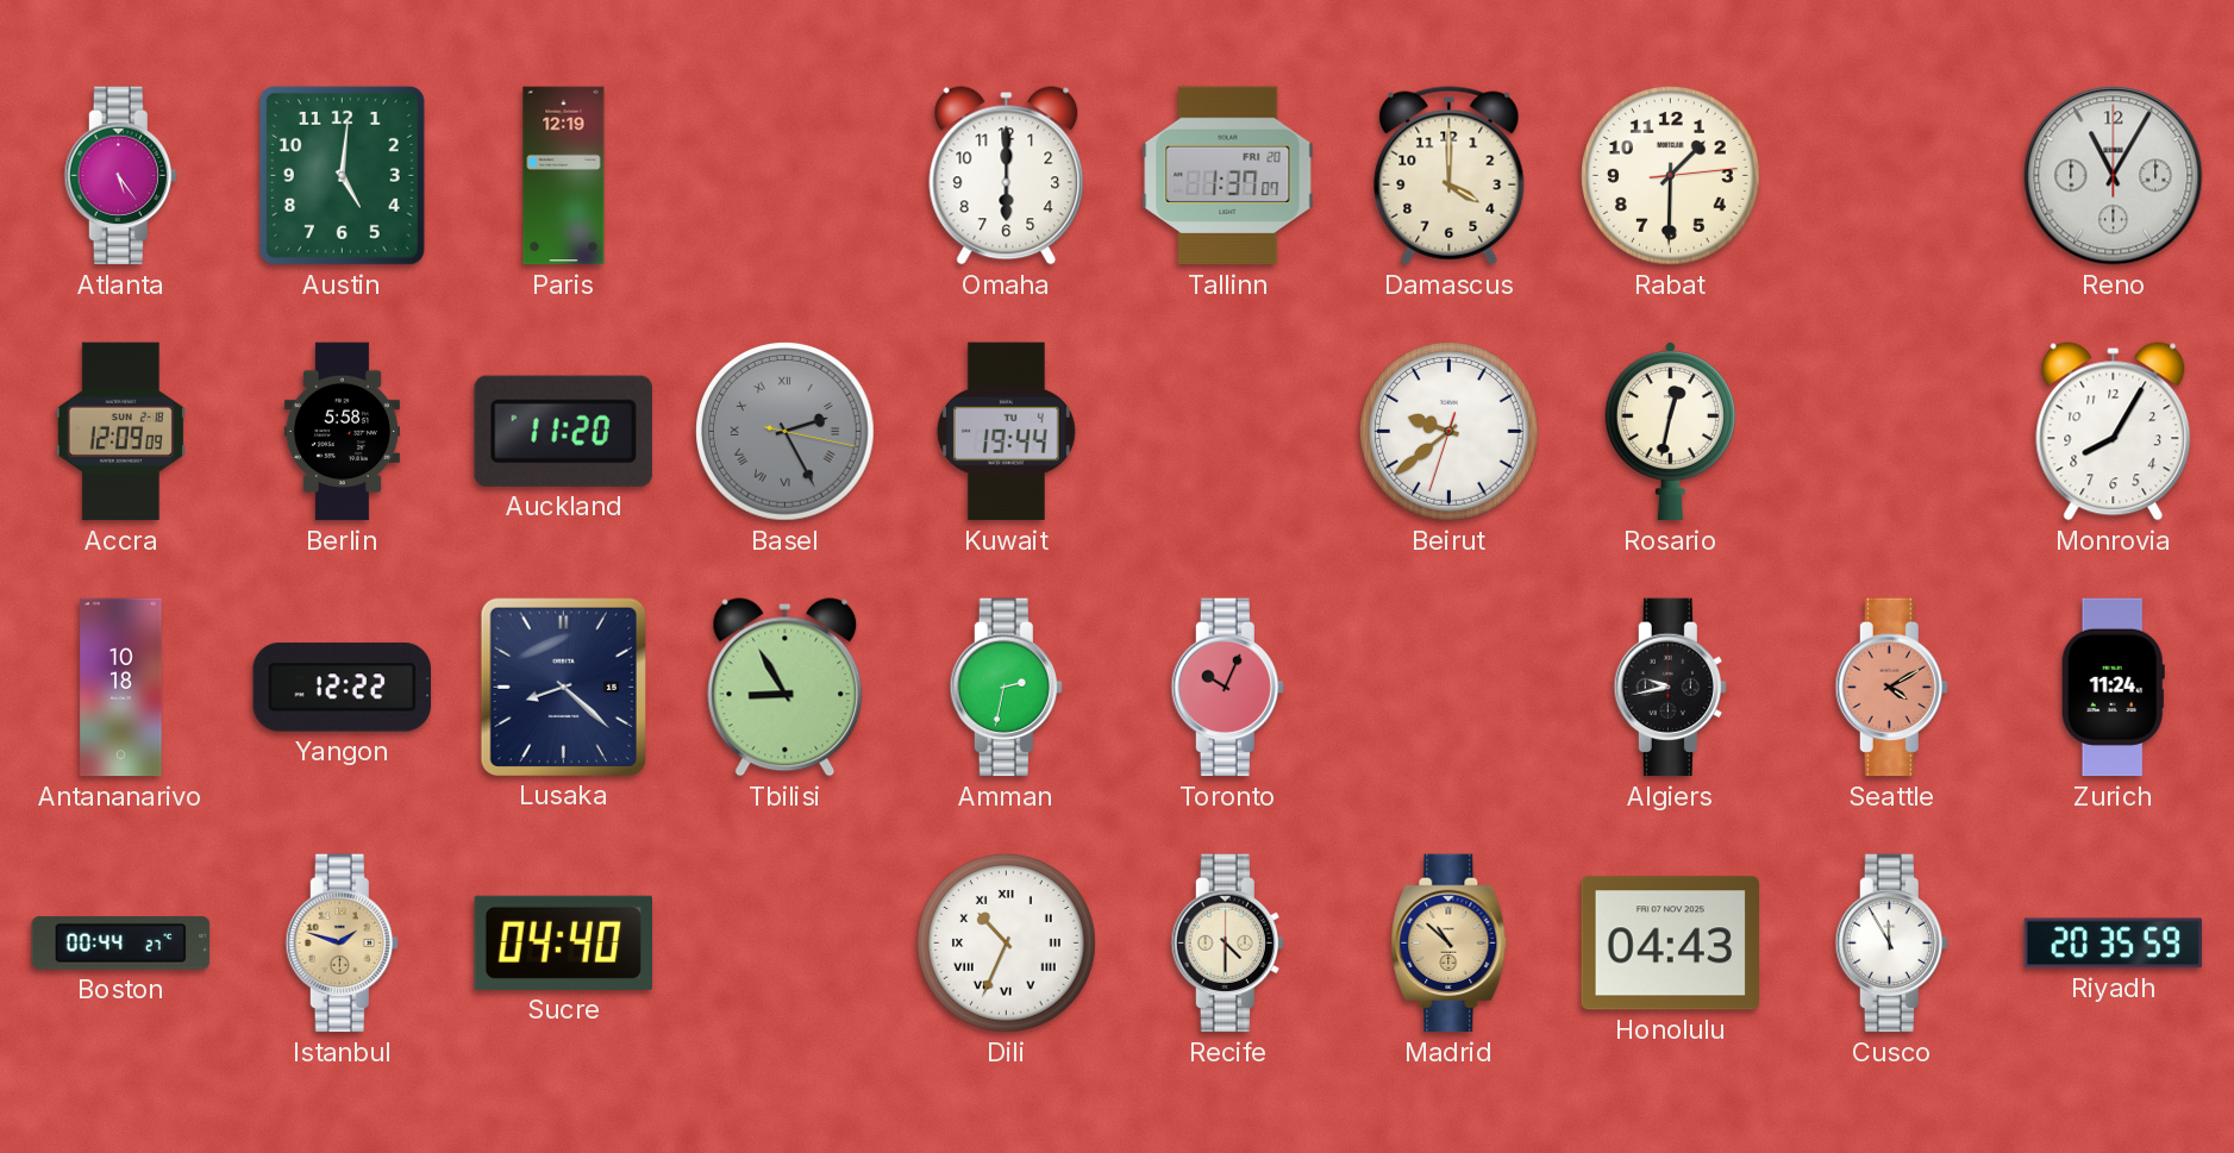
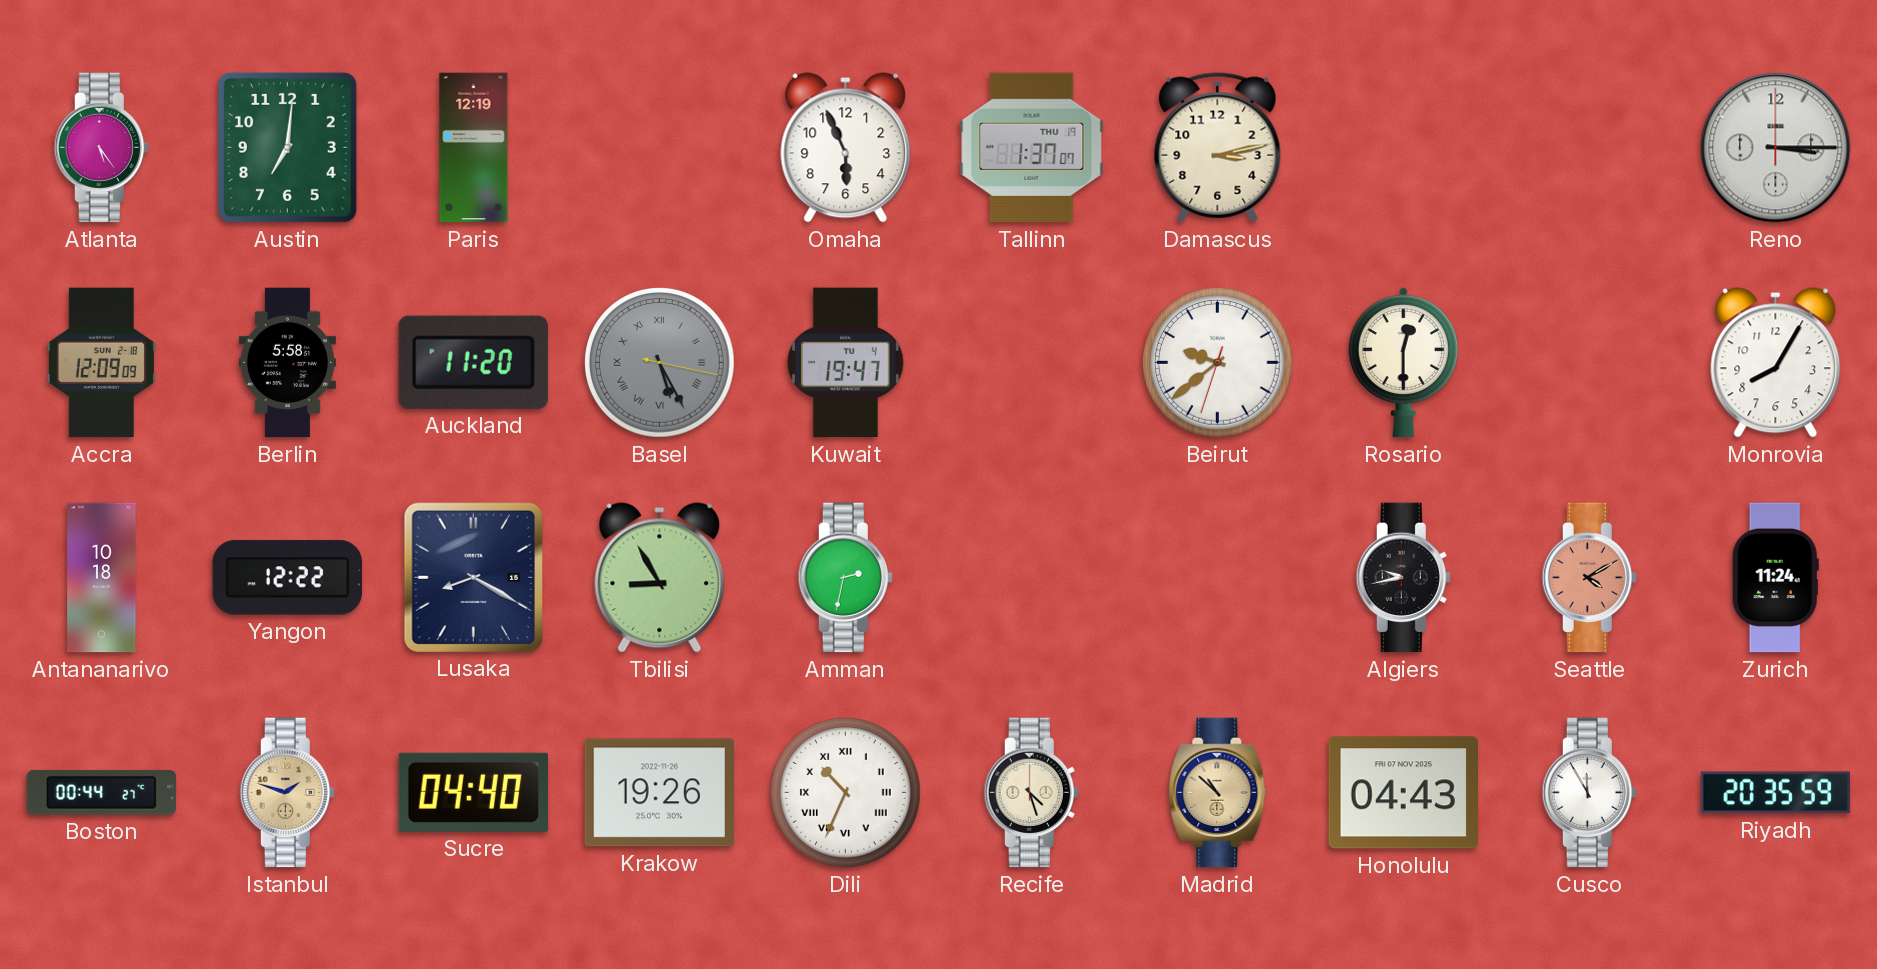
Austin: 5:01 -> 7:01 (287, 147)
Omaha: 6:00 -> 5:56 (846, 148)
Tallinn date: FRI 20 -> THU 19 (1032, 148)
Damascus: 4:00 -> 3:13 (1218, 148)
Rabat: 1:30 -> none (1671, 176)
Reno: 11:05 -> 3:15 (1776, 148)
Basel: 2:25 -> 5:25 (660, 363)
Kuwait: 19:44 -> 19:47 (845, 363)
Rosario: 12:32 -> 12:30 (1403, 362)
Lusaka: 8:22 -> 8:20 (473, 577)
Toronto: 10:04 -> none (1227, 688)
Krakow: none -> 19:26 (659, 793)
Recife: 4:30 -> 4:27 (1031, 793)
